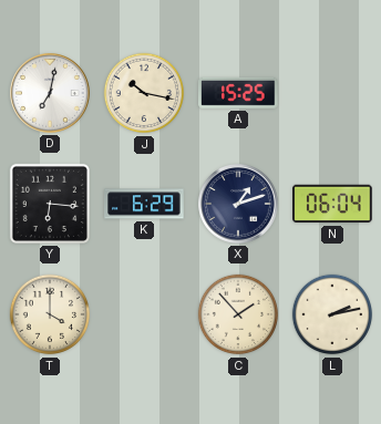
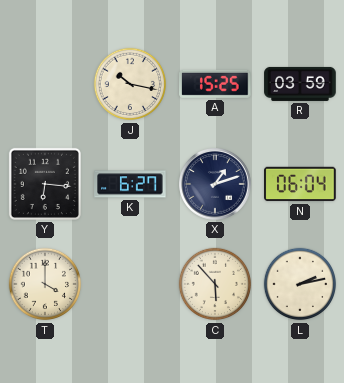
D: 7:02 -> none (51, 94)
R: none -> 03:59 (300, 84)
K: 6:29 -> 6:27 (130, 184)
C: 1:53 -> 5:53 (215, 284)
